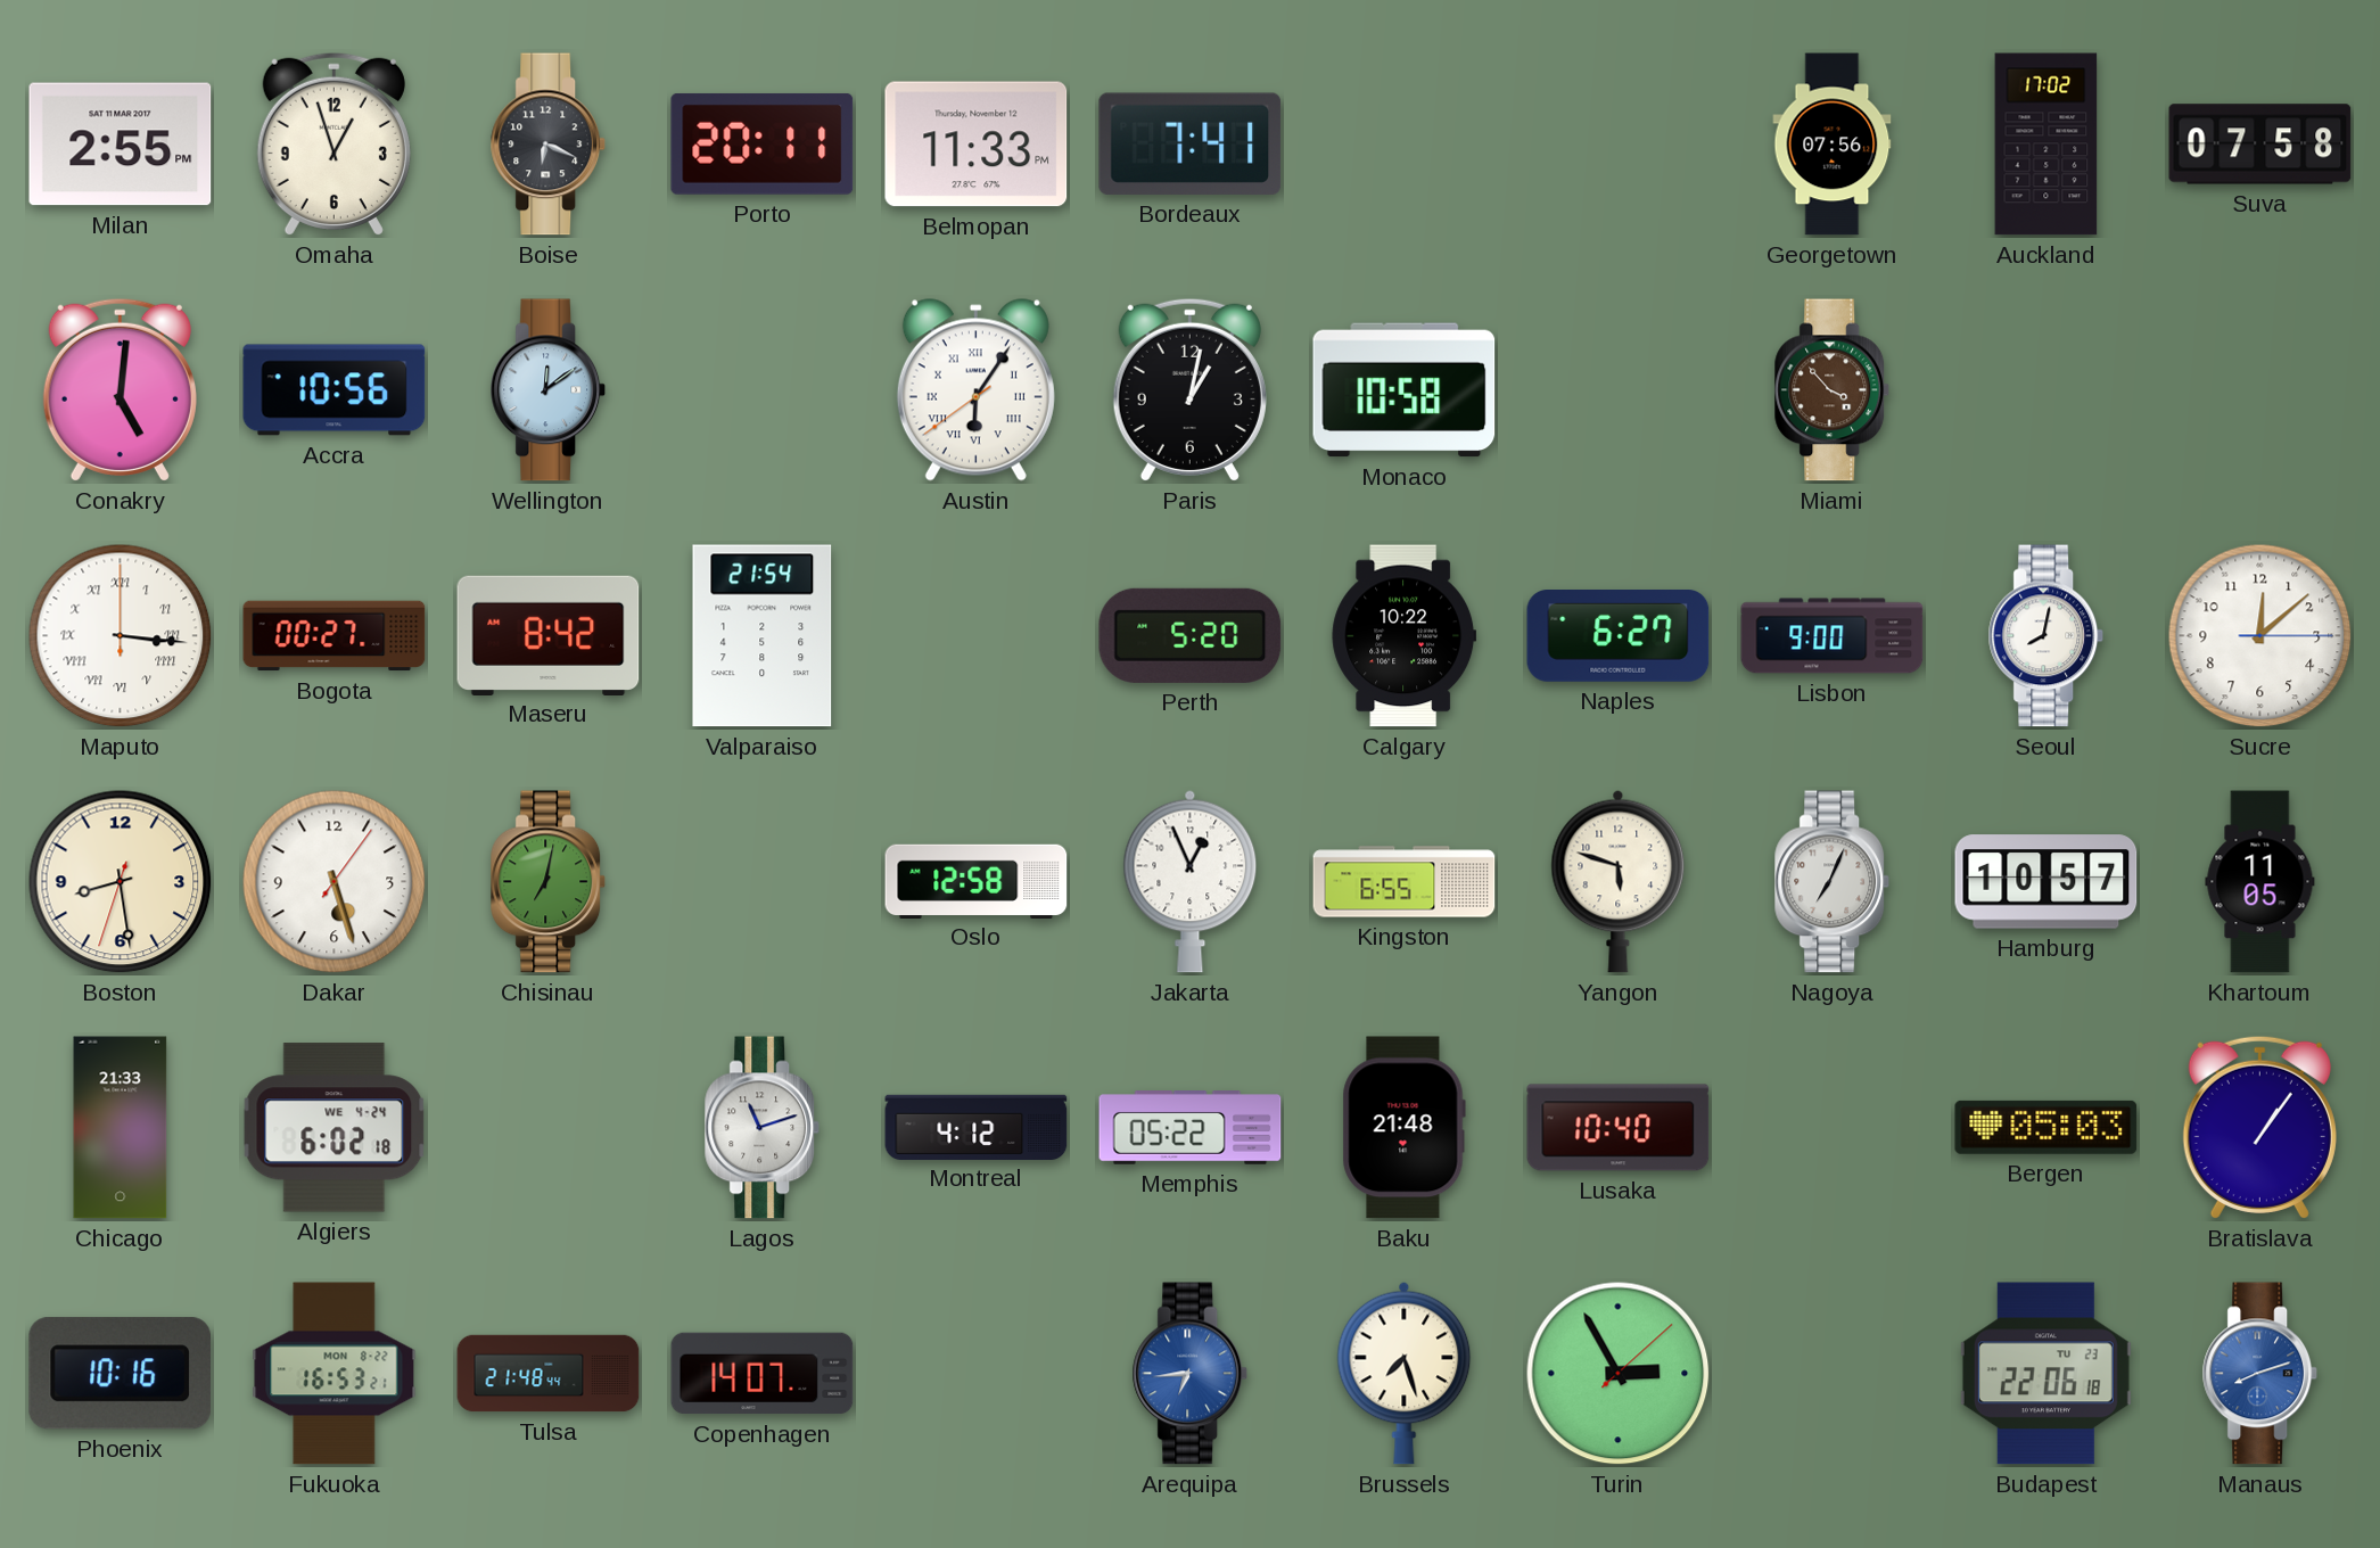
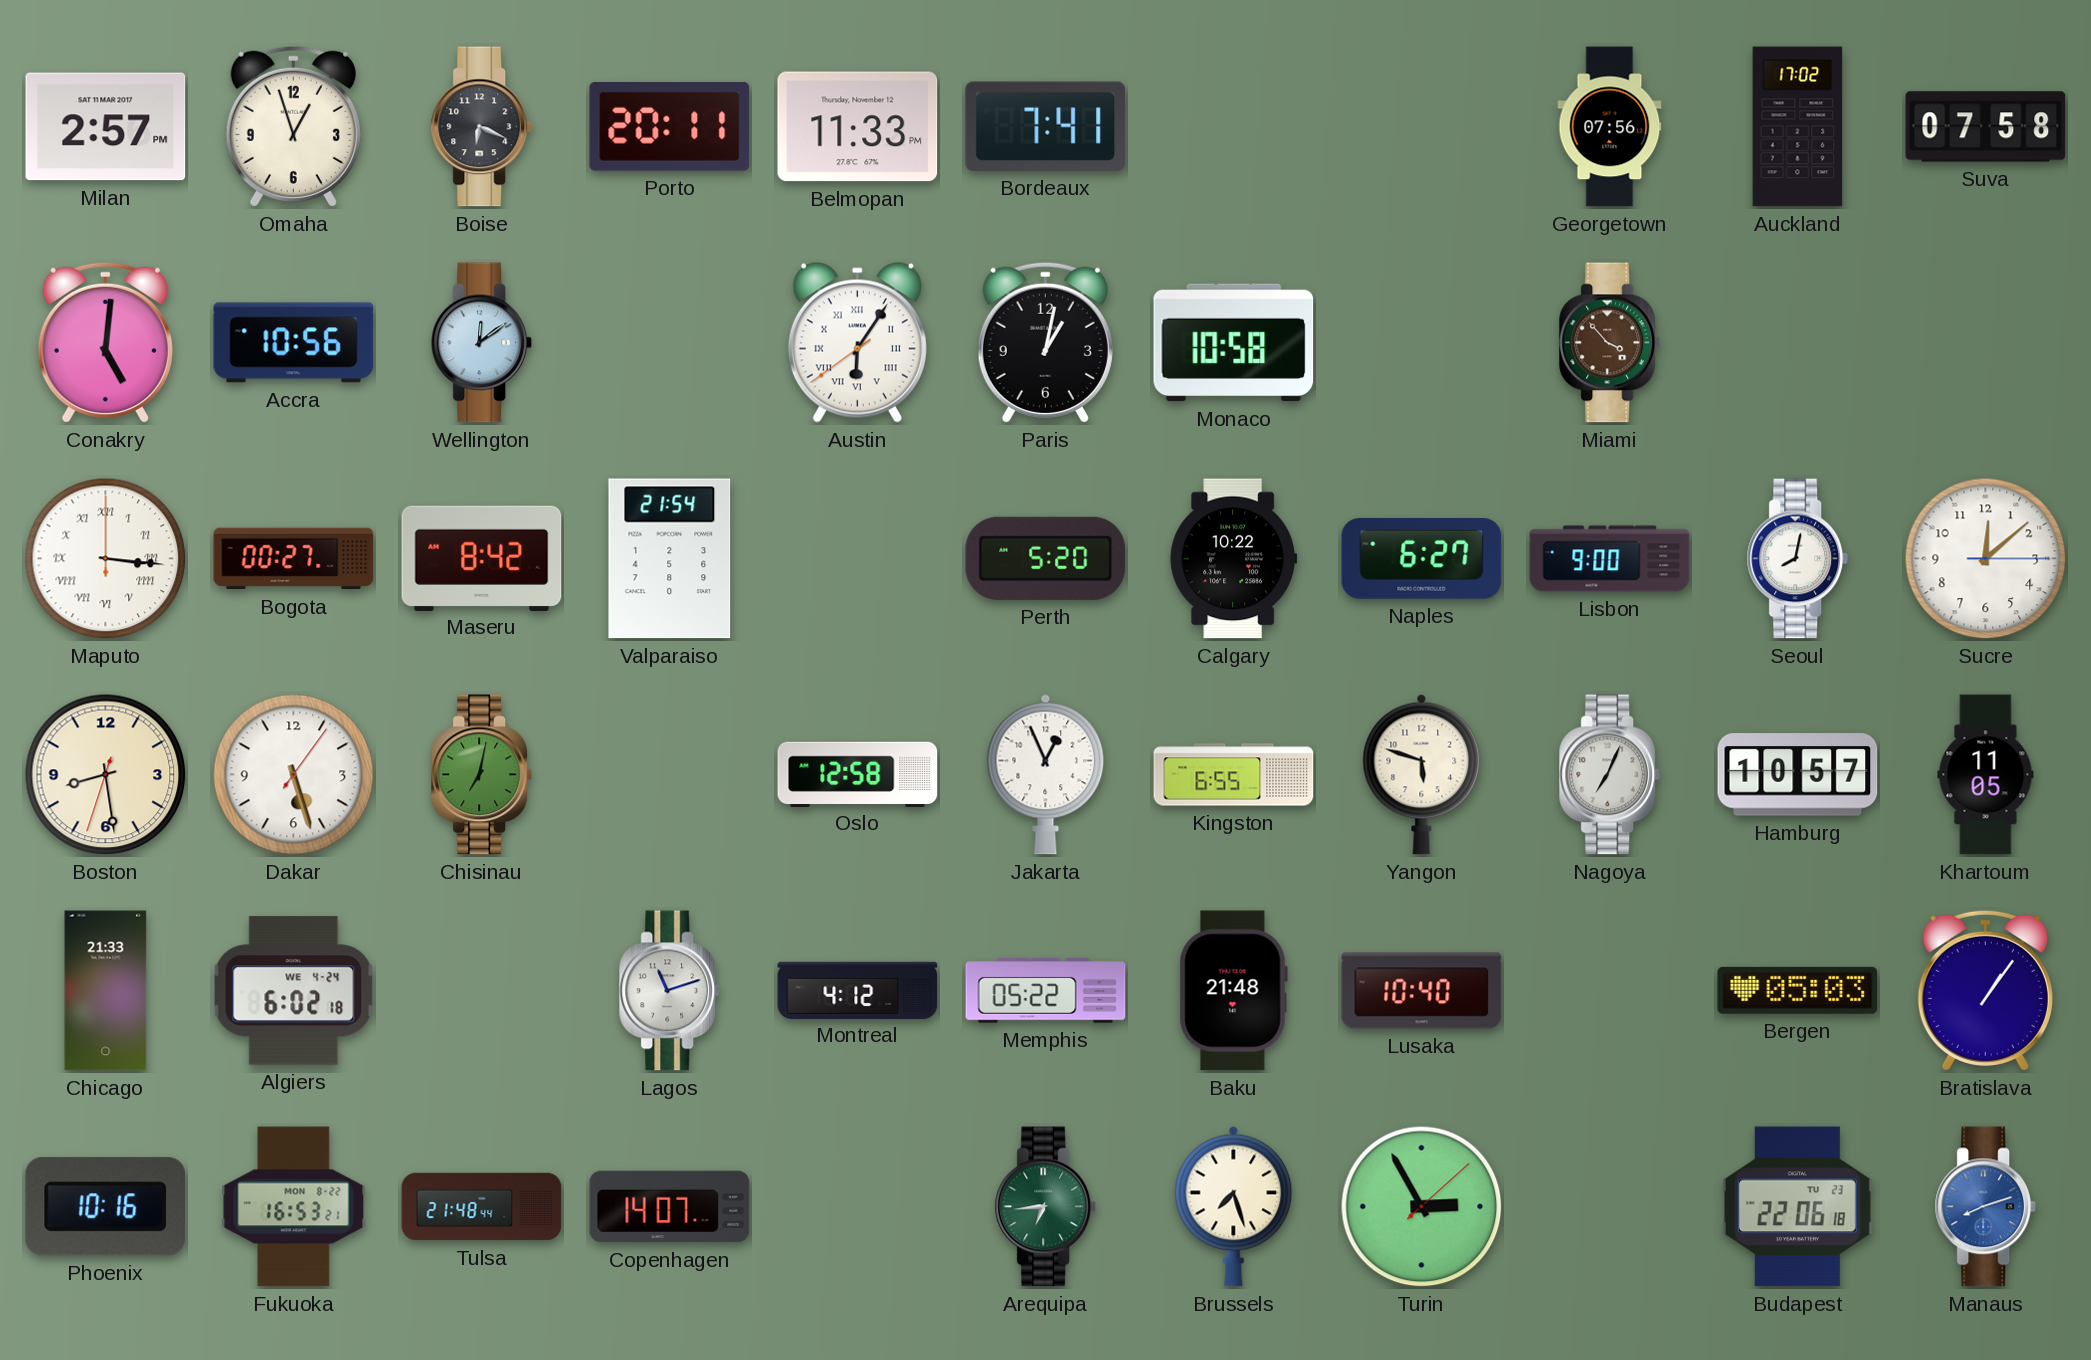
Milan: 2:55 -> 2:57 (106, 127)
Arequipa dial: blue -> green (1046, 1207)
